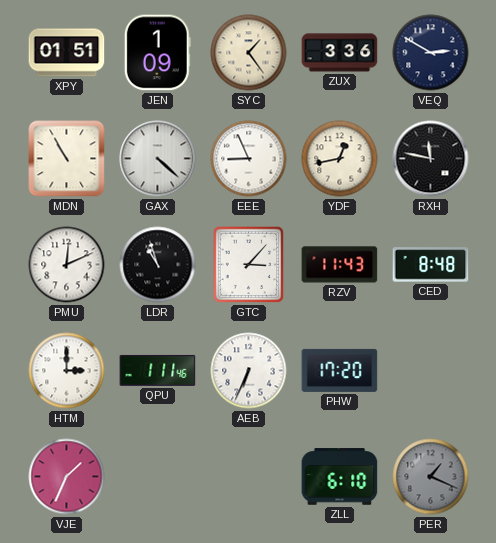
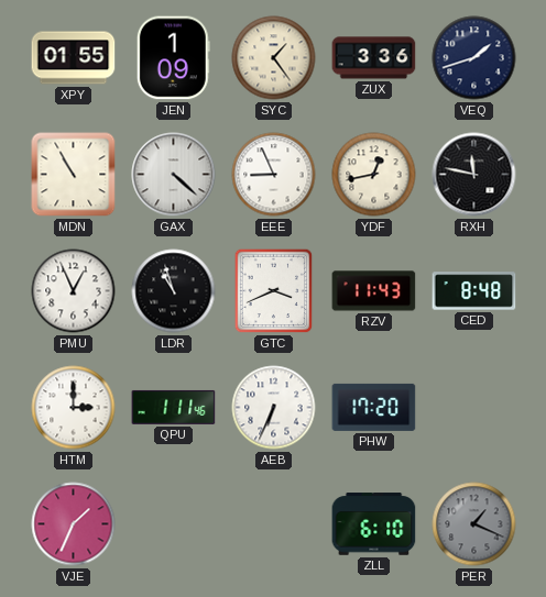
XPY: 01:51 -> 01:55 (74, 58)
VEQ: 2:50 -> 1:42 (474, 58)
PMU: 12:11 -> 12:56 (74, 291)
GTC: 3:07 -> 3:41 (274, 291)
